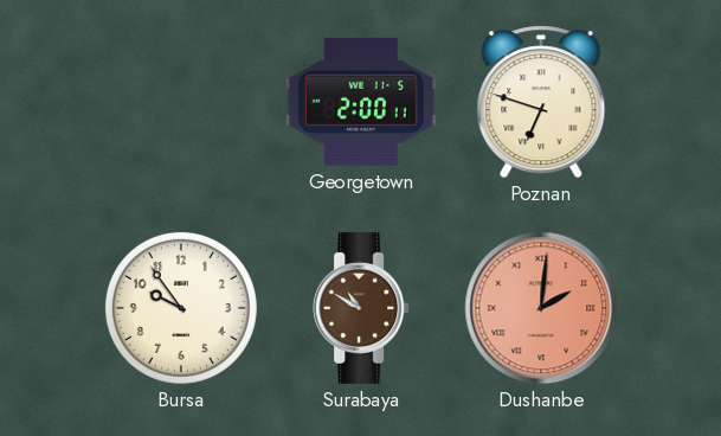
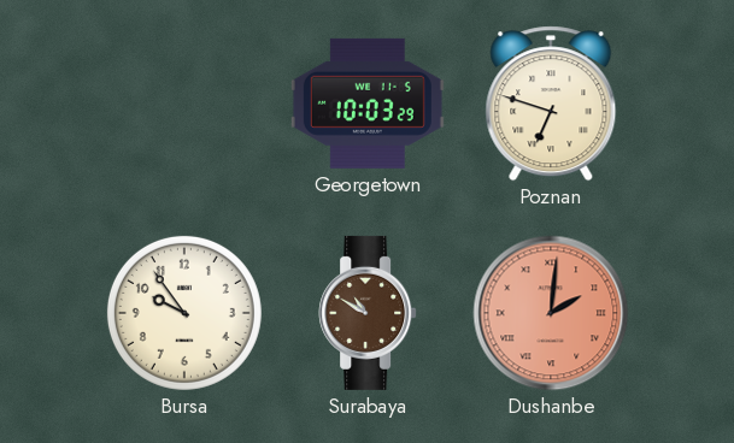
Georgetown: 2:00 -> 10:03 (368, 104)
